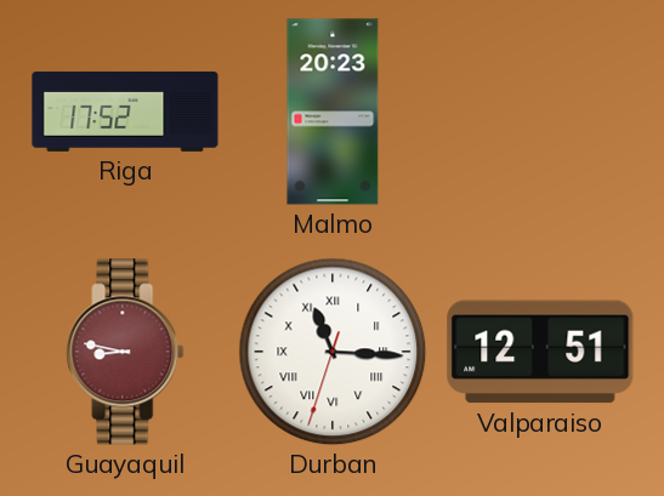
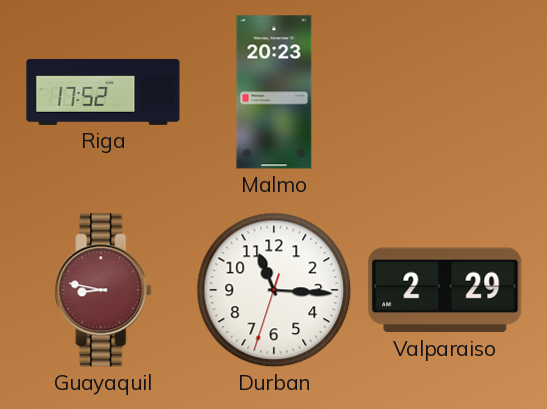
Durban numerals: Roman -> Arabic (274, 290)
Valparaiso: 12:51 -> 2:29 (445, 290)
